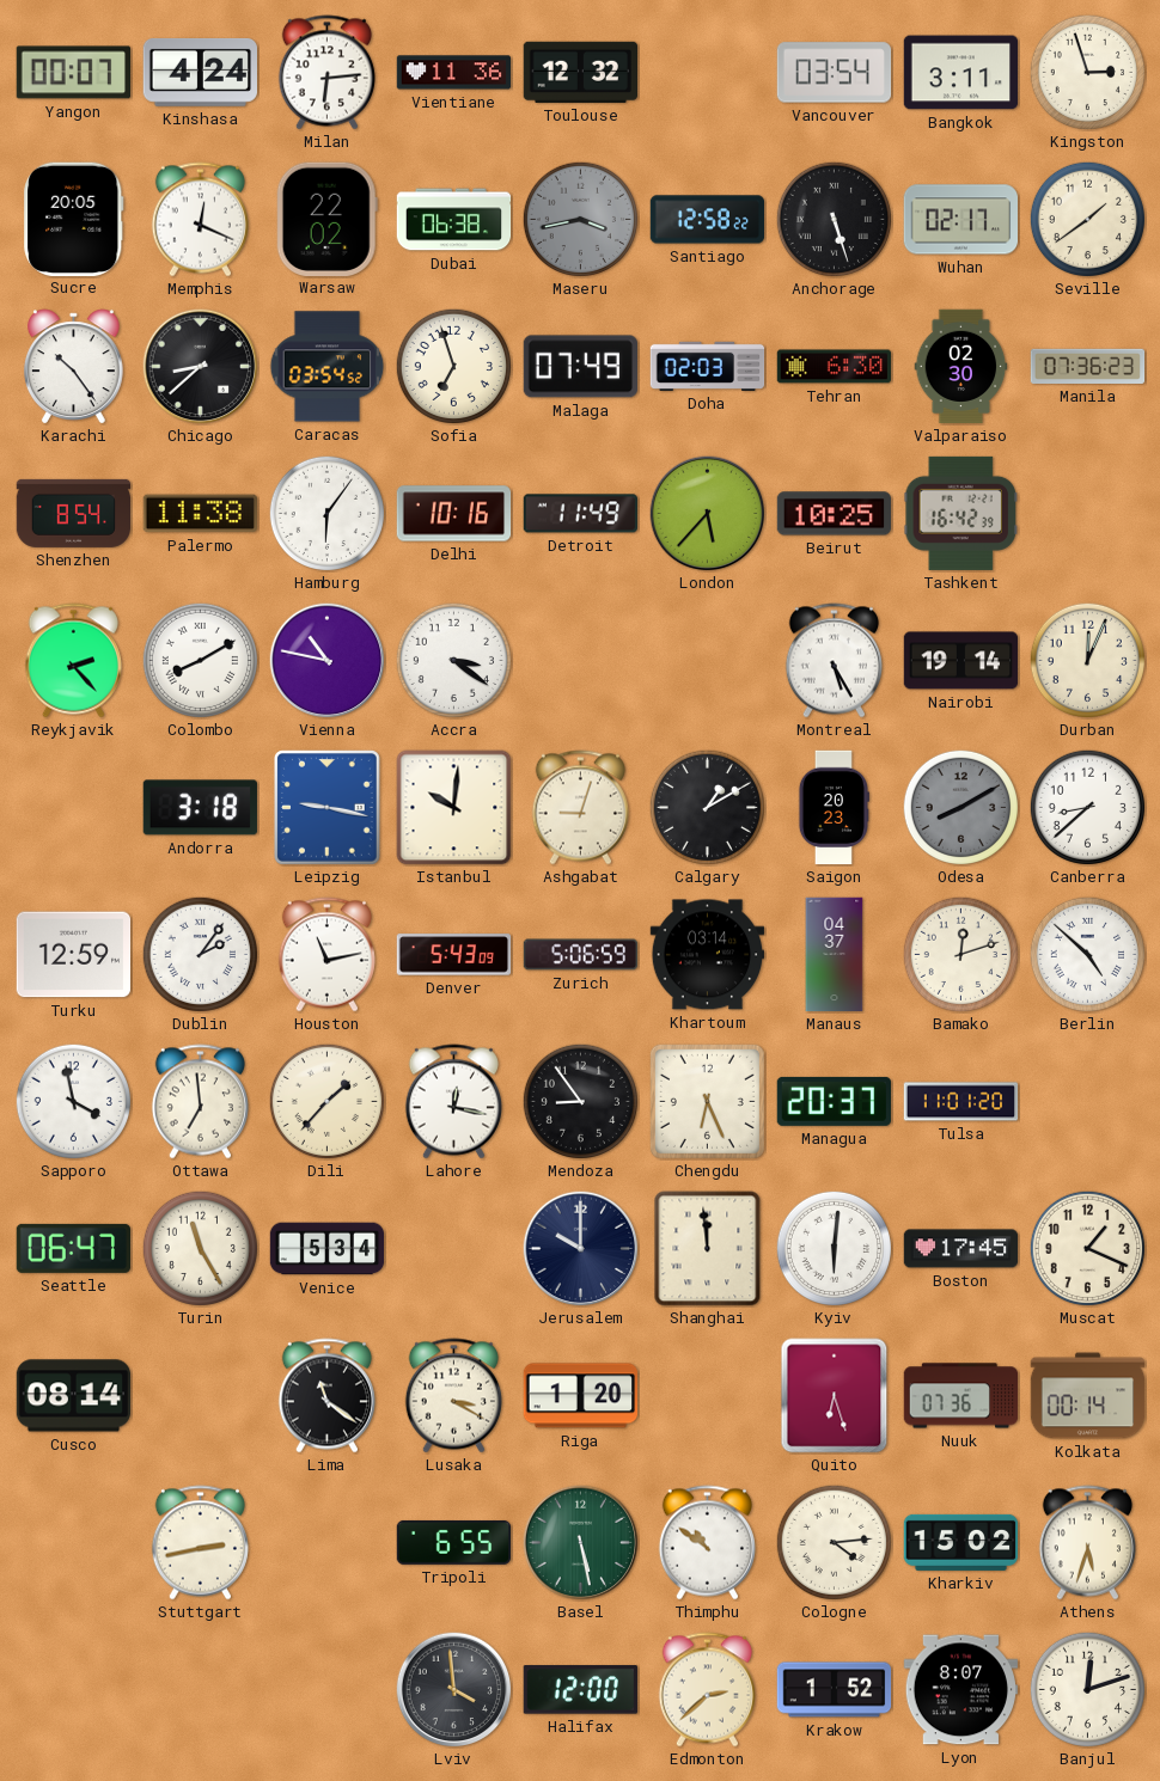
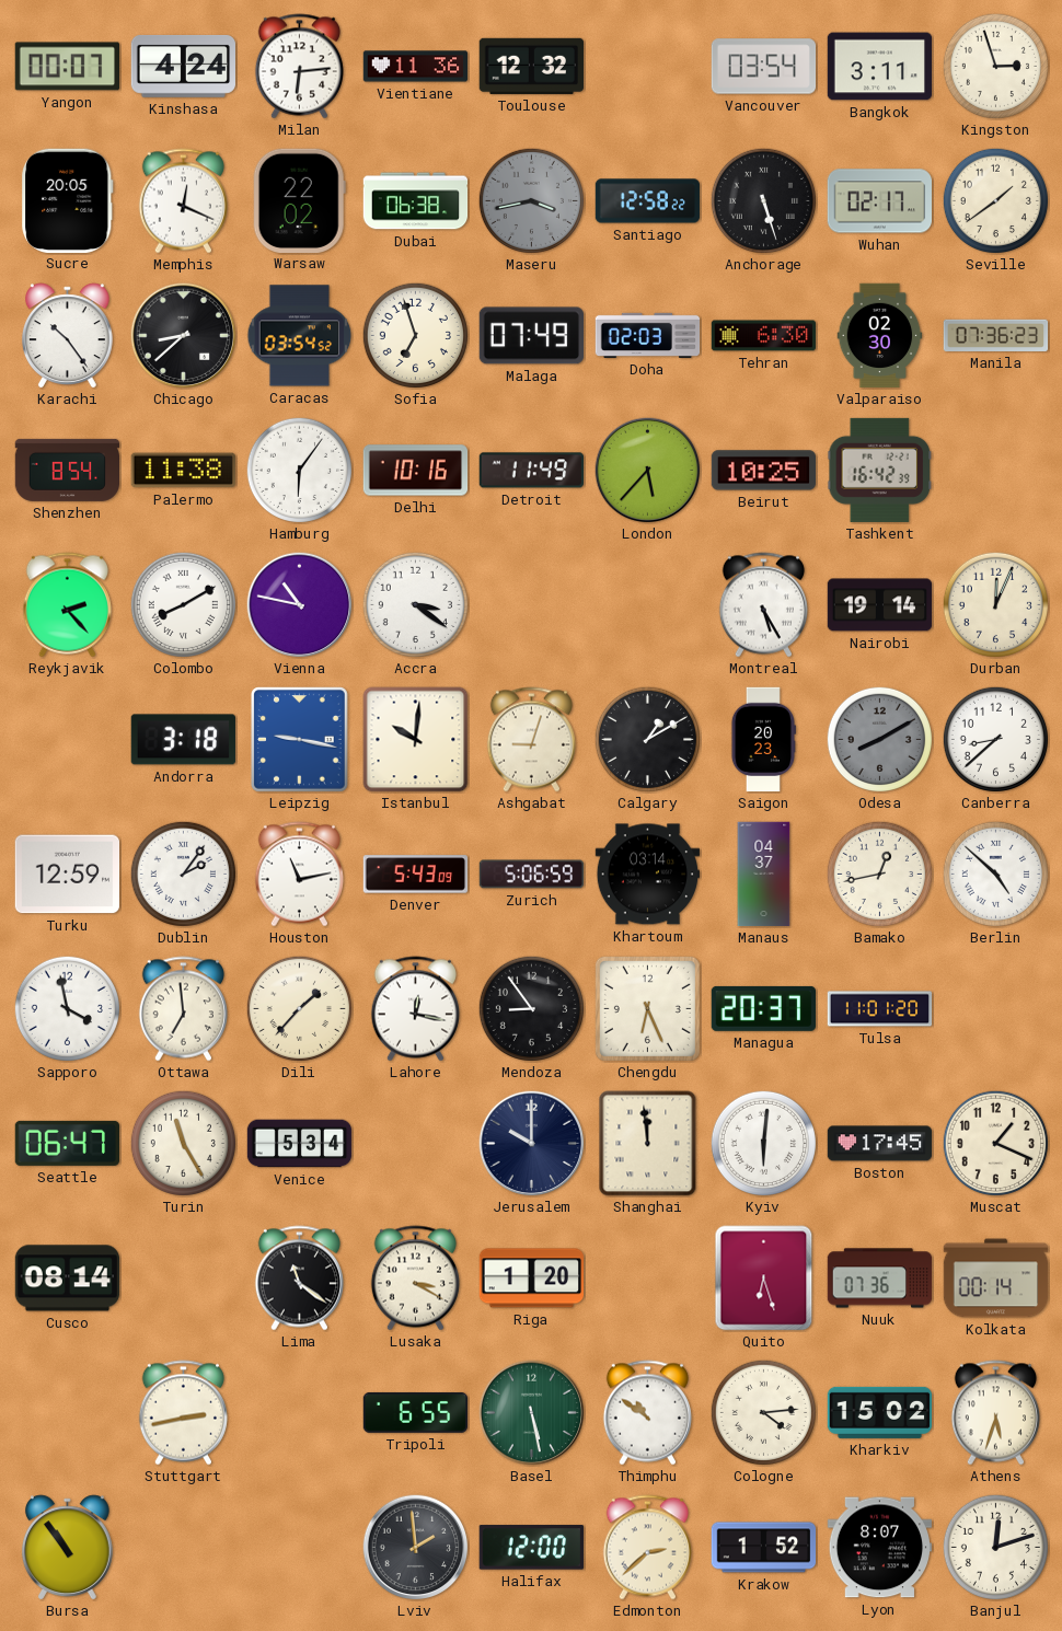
Bamako: 12:12 -> 12:43 (879, 874)
Bursa: none -> 10:54 (67, 1548)
Lviv: 3:59 -> 1:59 (416, 1548)
